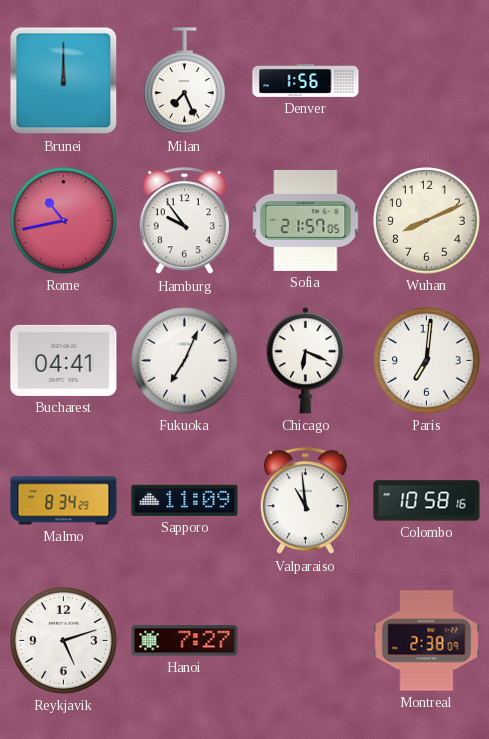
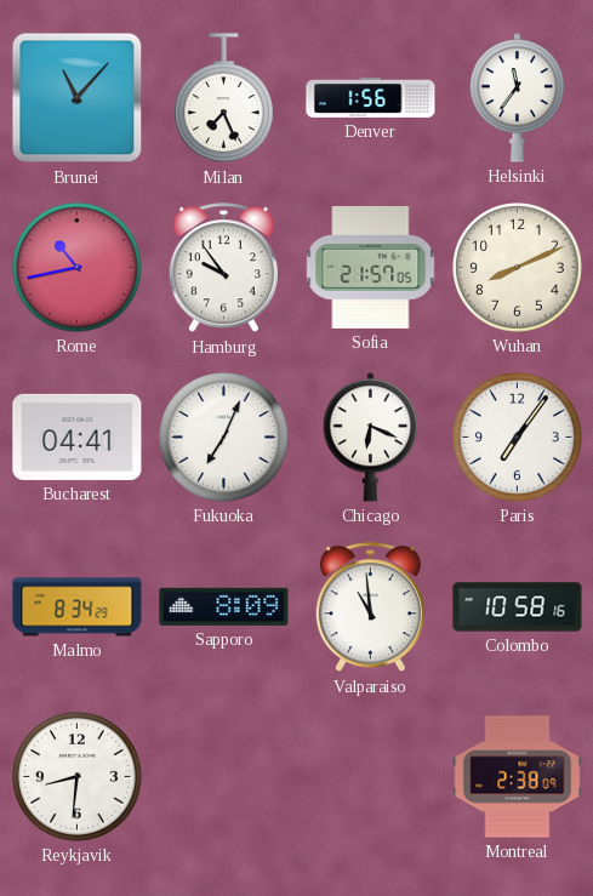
Brunei: 12:00 -> 11:07 (78, 98)
Helsinki: none -> 11:36 (518, 98)
Paris: 7:01 -> 7:06 (518, 438)
Sapporo: 11:09 -> 8:09 (224, 606)
Reykjavik: 5:12 -> 8:31 (78, 777)
Hanoi: 7:27 -> none (185, 641)
